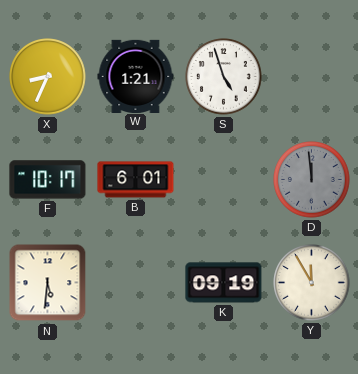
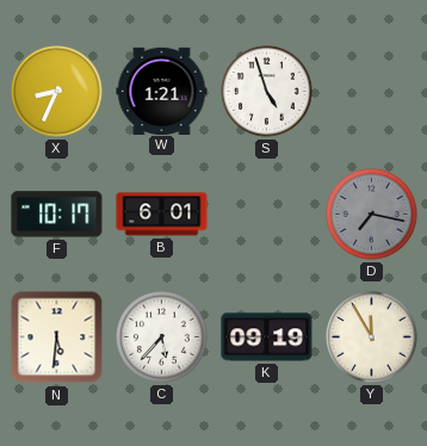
D: 11:59 -> 7:17 (372, 215)
C: none -> 5:37 (162, 337)
